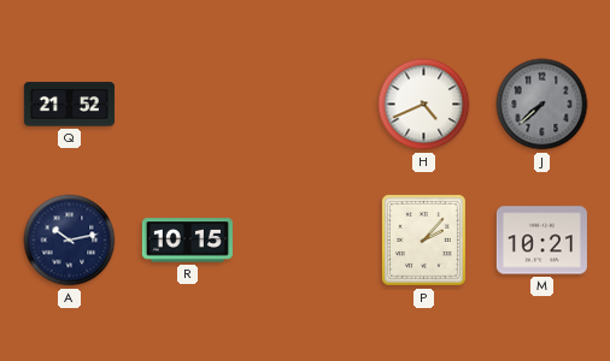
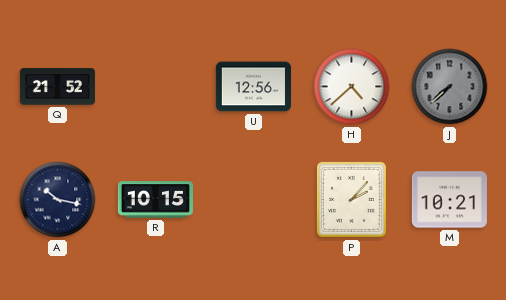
U: none -> 12:56 (253, 87)
H: 4:41 -> 4:38 (352, 87)
A: 10:13 -> 10:17 (58, 200)
